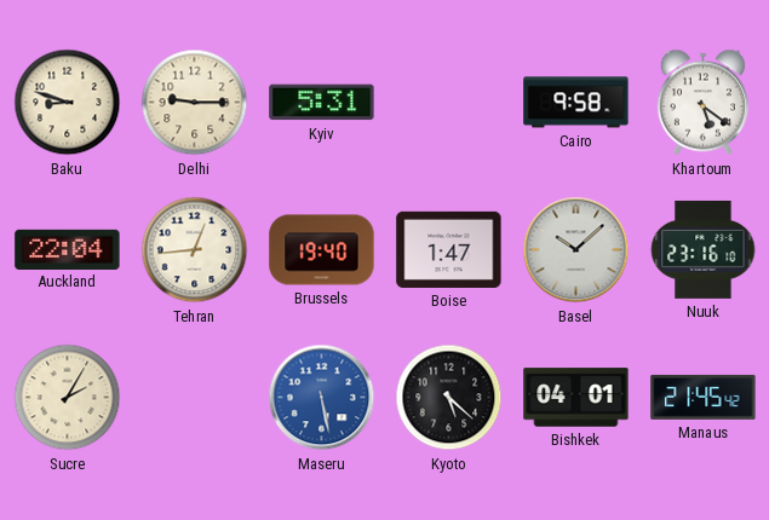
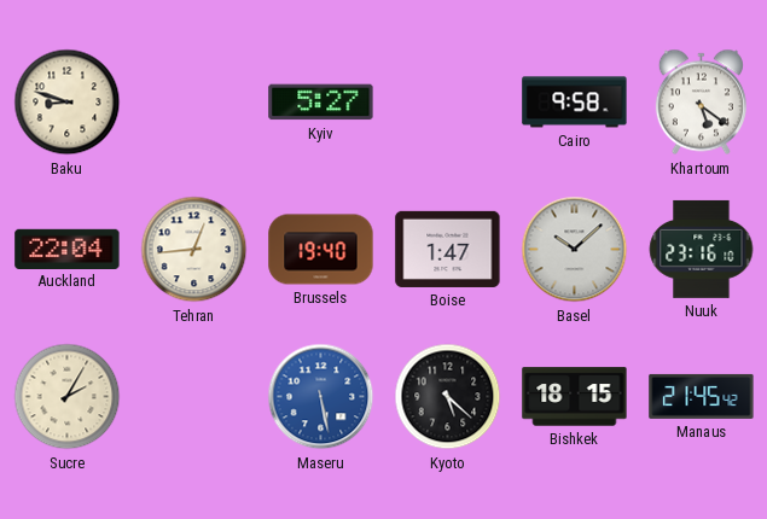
Delhi: 9:15 -> none (195, 103)
Kyiv: 5:31 -> 5:27 (321, 103)
Bishkek: 04:01 -> 18:15 (575, 397)
